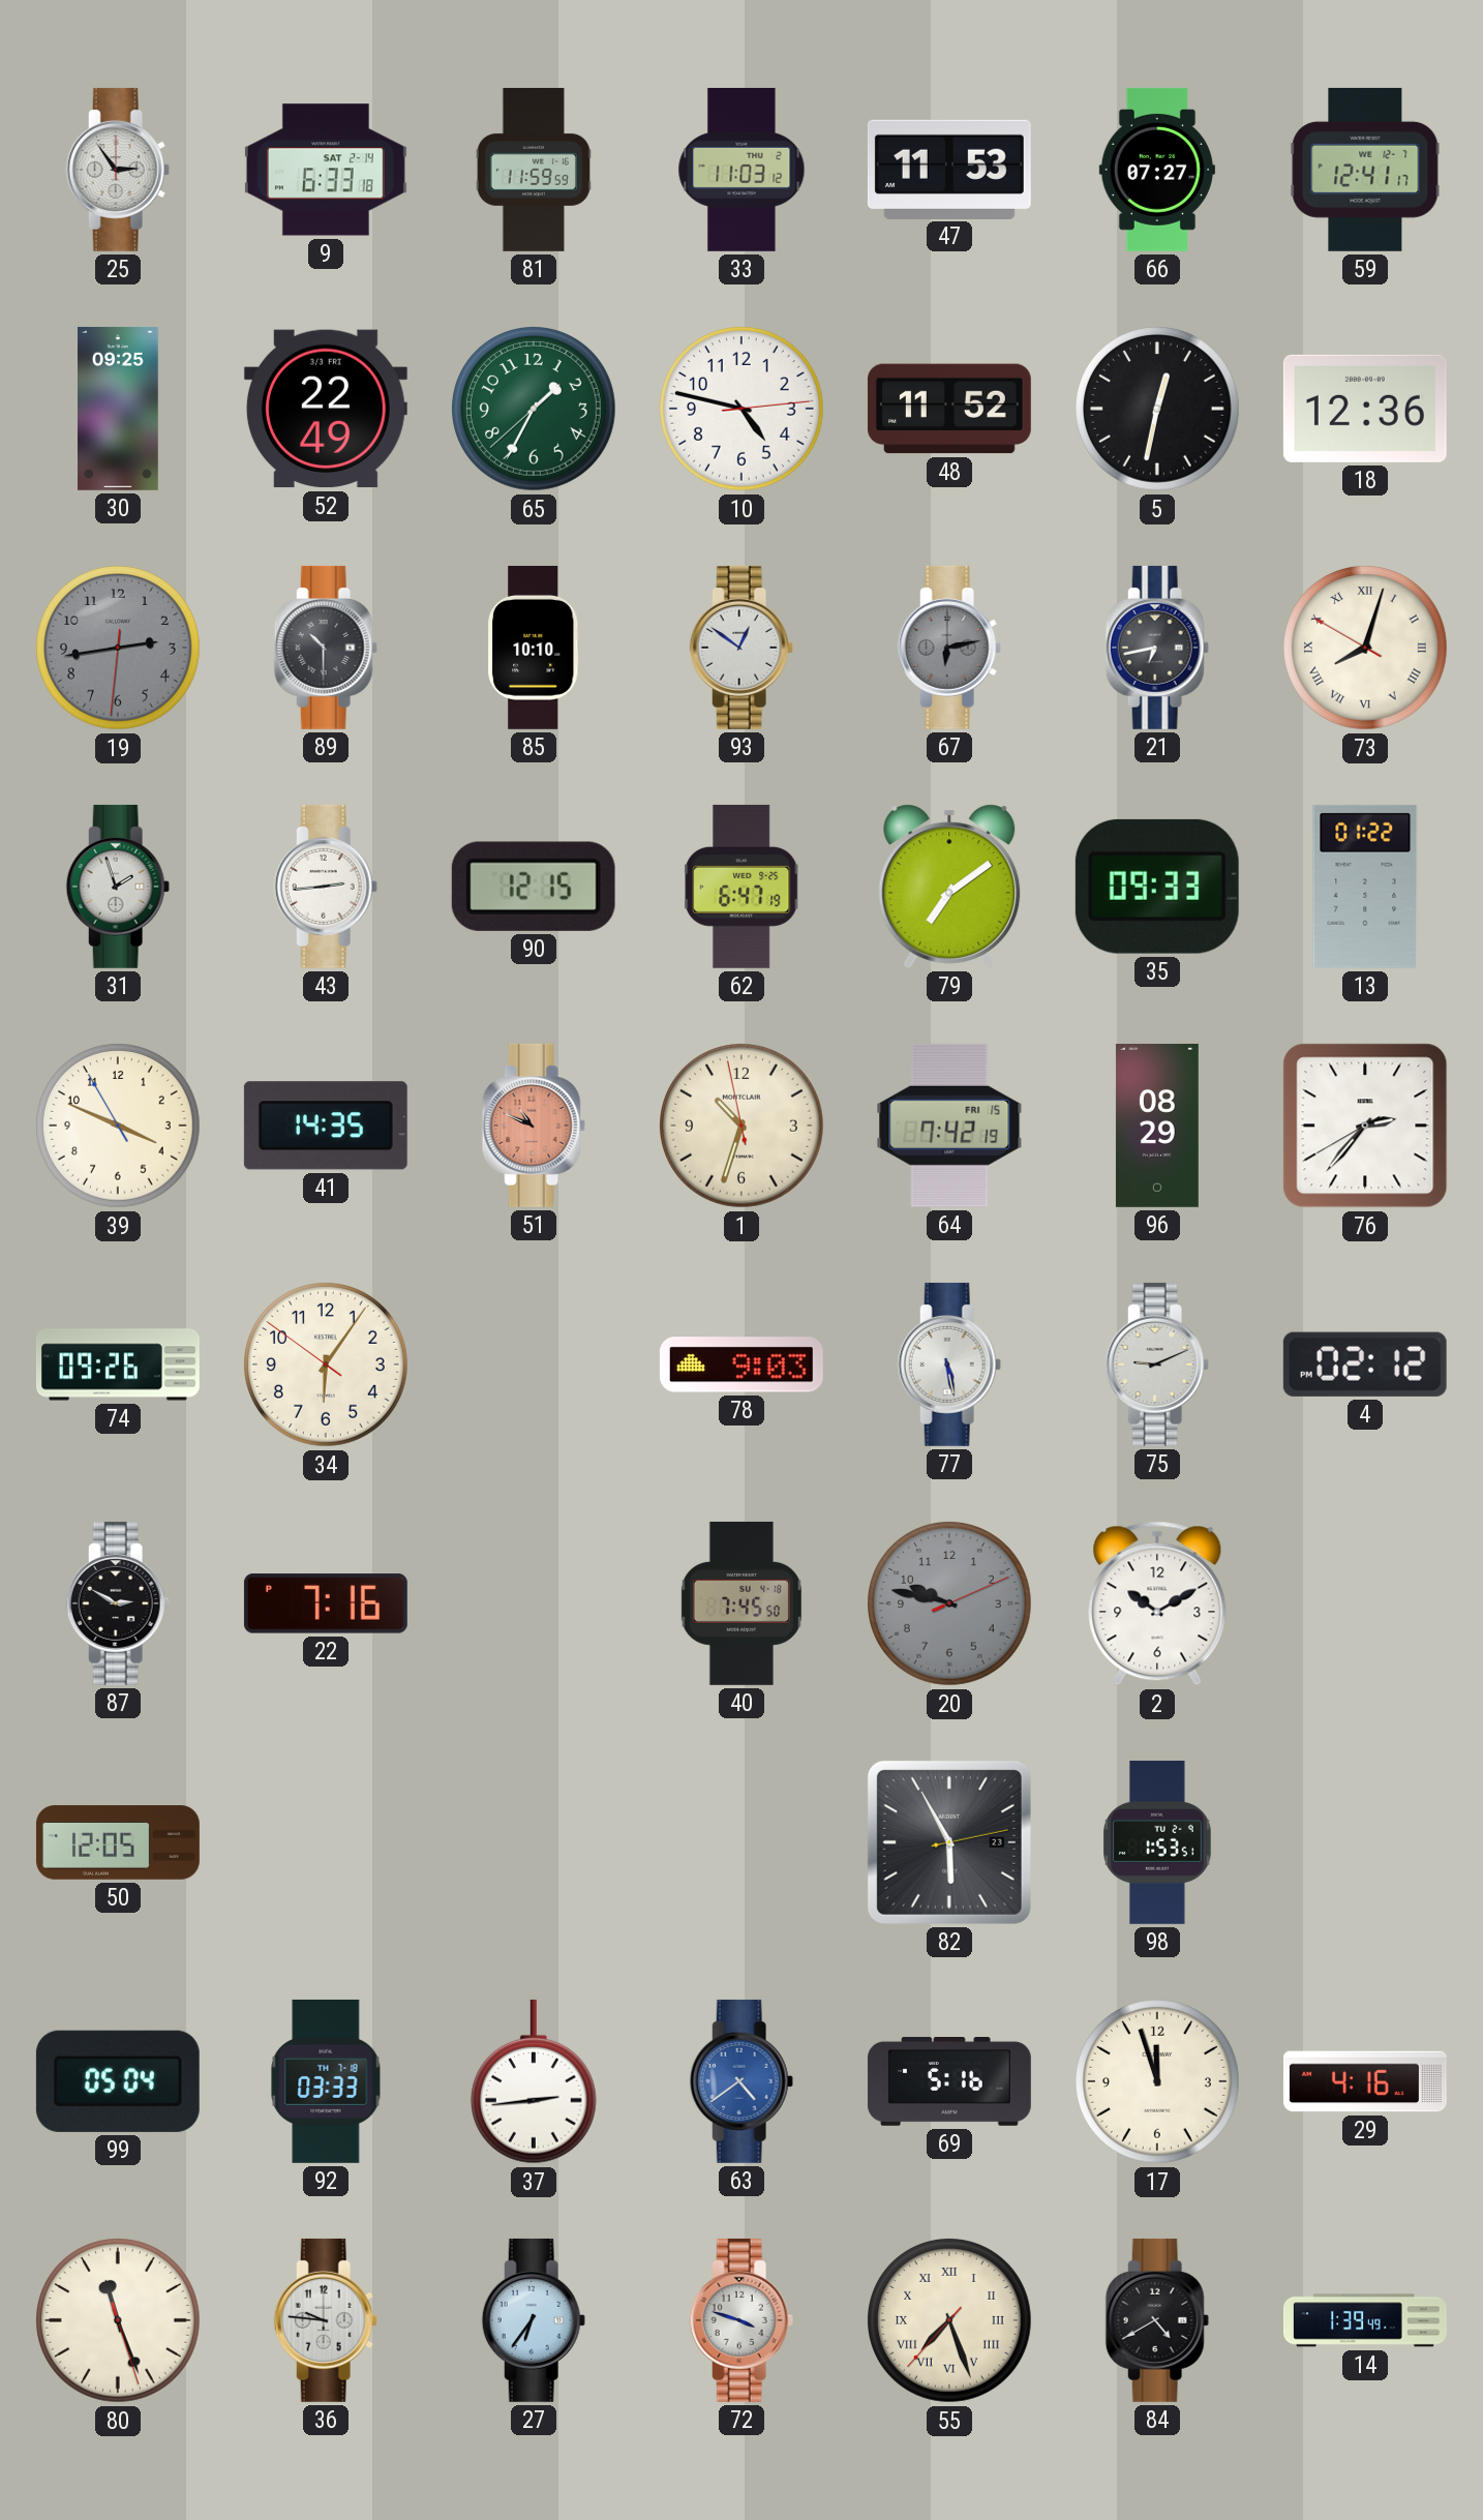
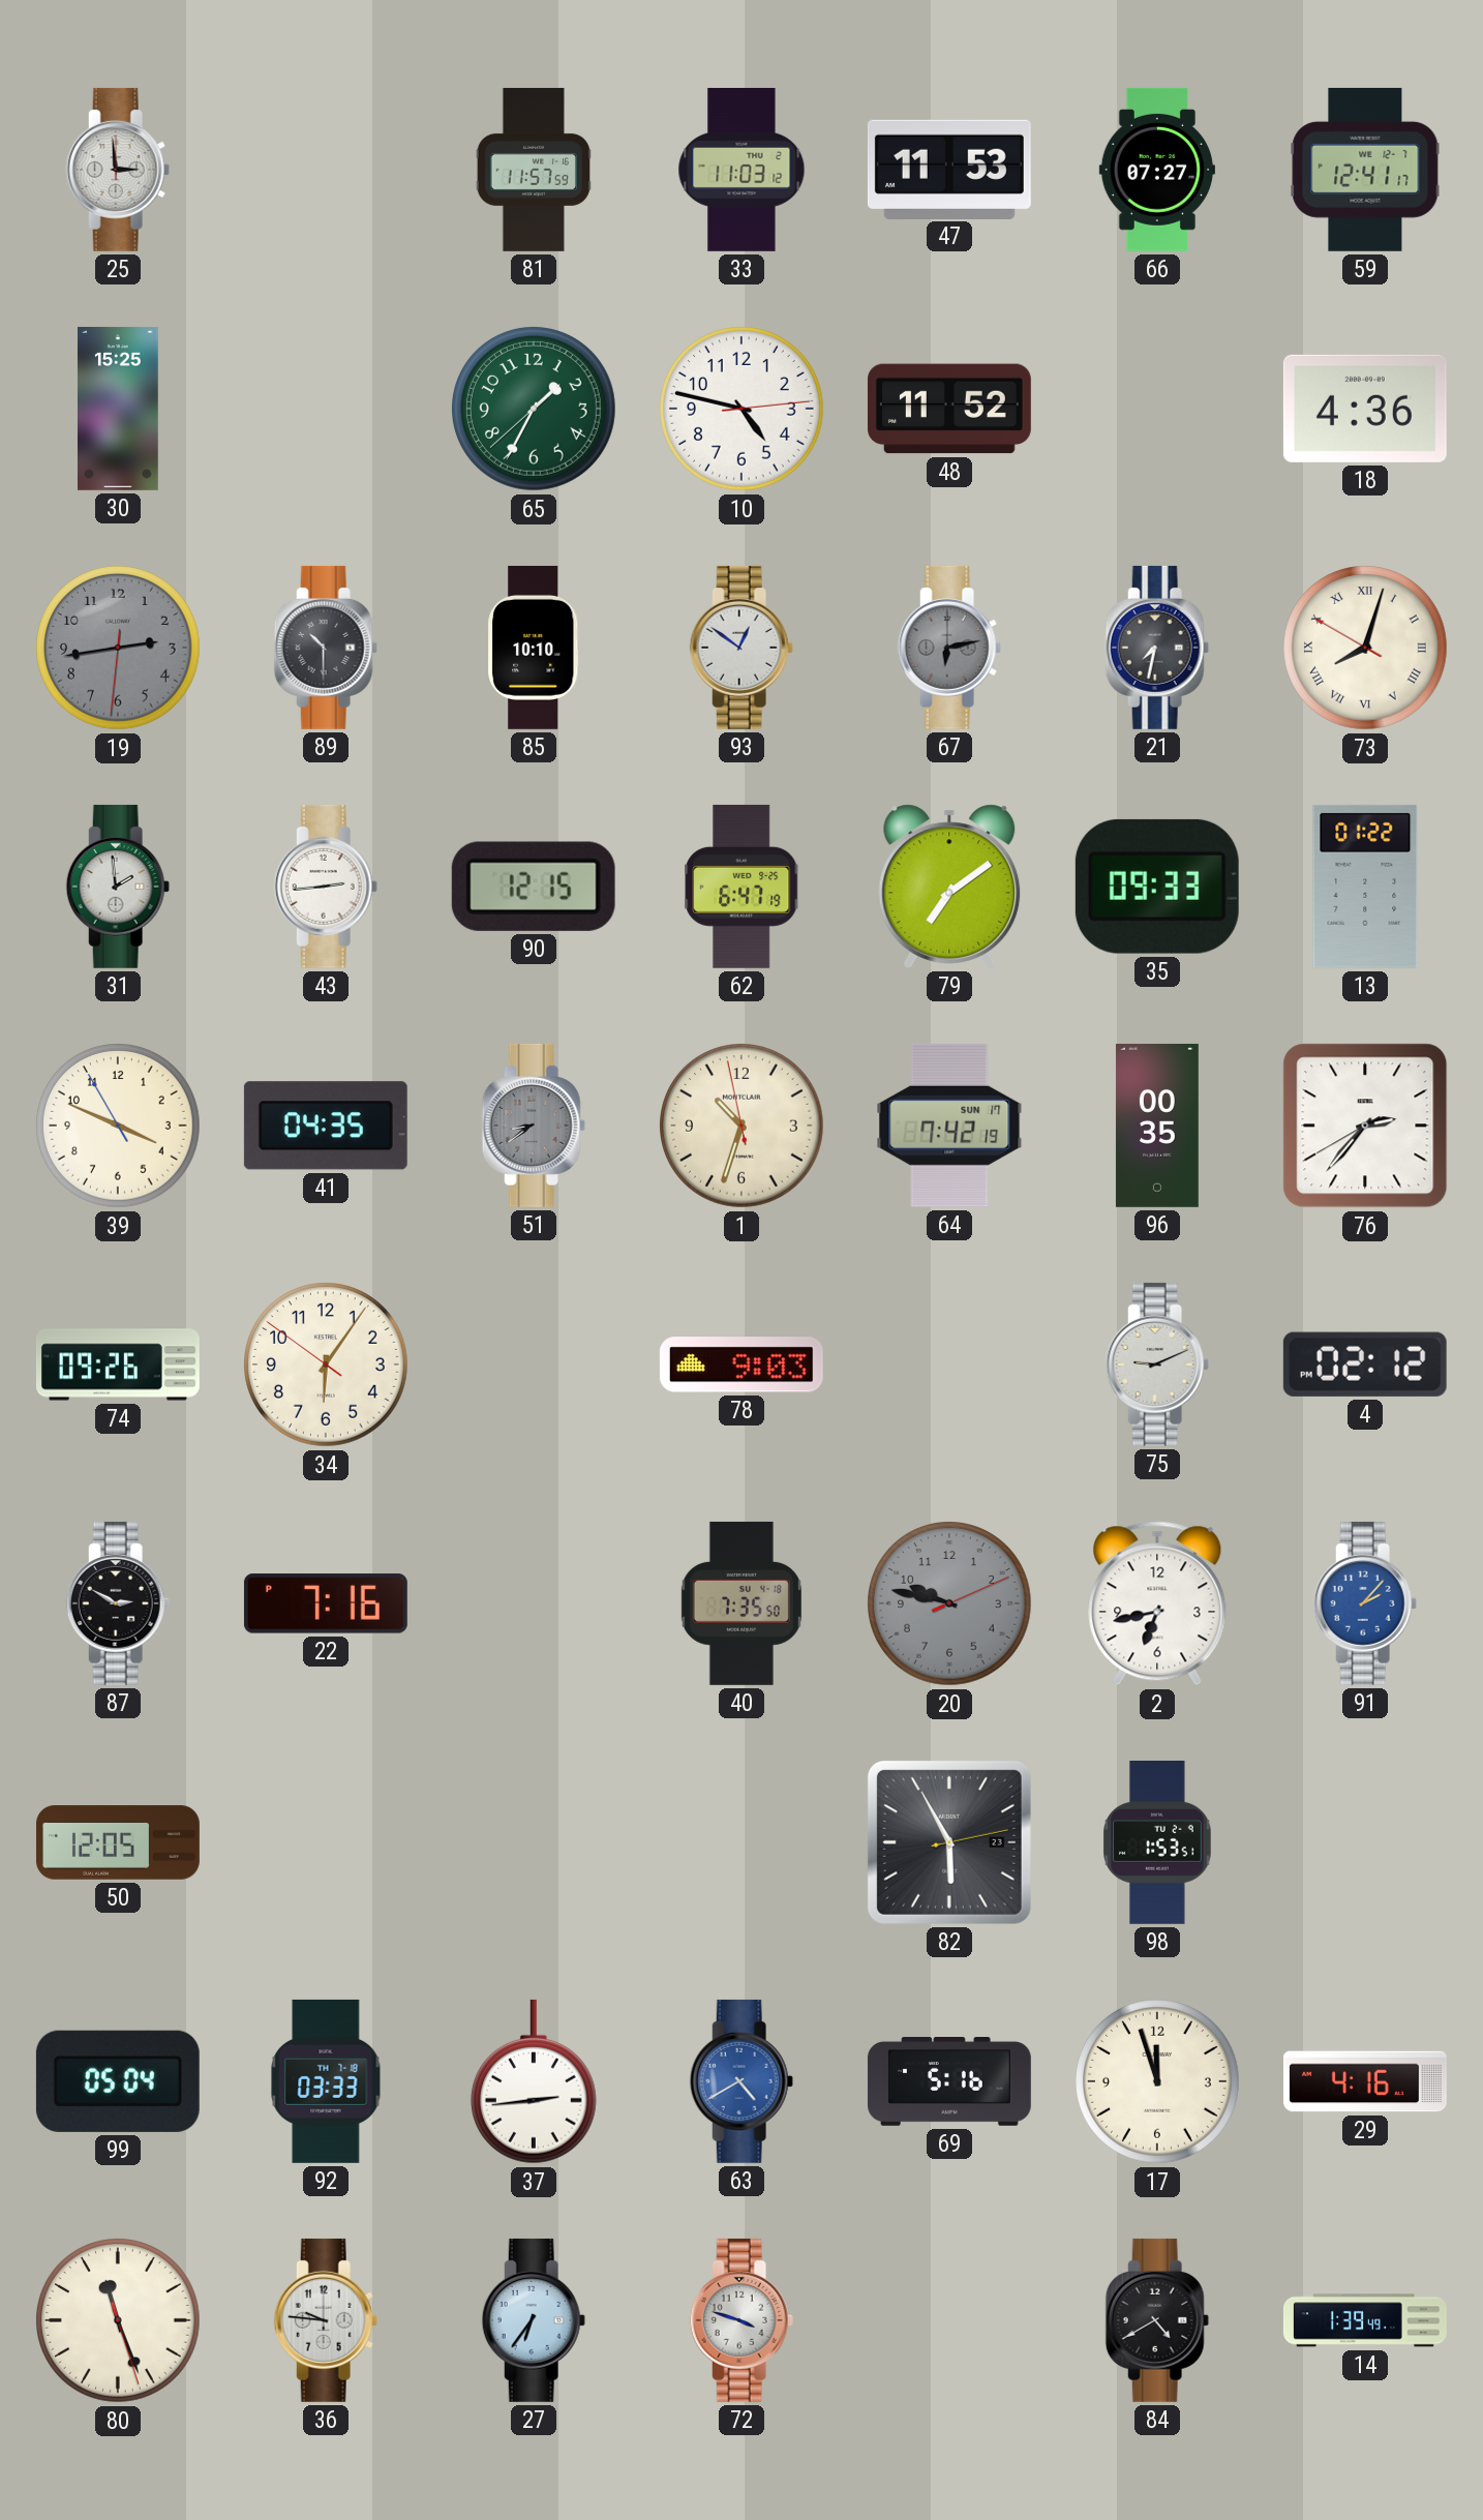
25: 2:54 -> 2:59 (118, 170)
9: 6:33 -> none (326, 170)
81: 11:59 -> 11:57 (533, 170)
30: 09:25 -> 15:25 (119, 409)
52: 22:49 -> none (326, 409)
5: 12:32 -> none (1158, 410)
18: 12:36 -> 4:36 (1365, 409)
21: 6:43 -> 7:32 (1157, 648)
31: 1:57 -> 1:59 (118, 887)
41: 14:35 -> 04:35 (326, 1126)
51: 10:49 -> 8:39 (534, 1126)
51 dial: salmon -> grey (534, 1126)
64 date: FRI 15 -> SUN 17 (949, 1126)
96: 08:29 -> 00:35 (1157, 1126)
77: 5:28 -> none (949, 1364)
40: 7:45 -> 7:35 (741, 1603)
2: 10:10 -> 6:43 (1157, 1603)
91: none -> 2:07 (1365, 1603)
63: 4:39 -> 4:40 (741, 2081)
55: 7:26 -> none (950, 2321)
